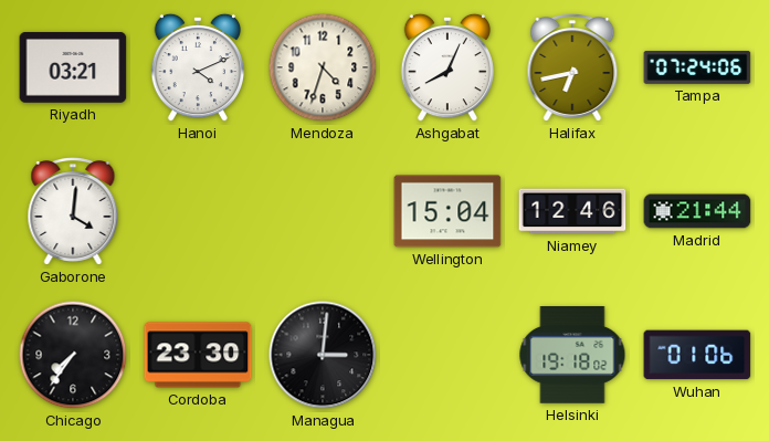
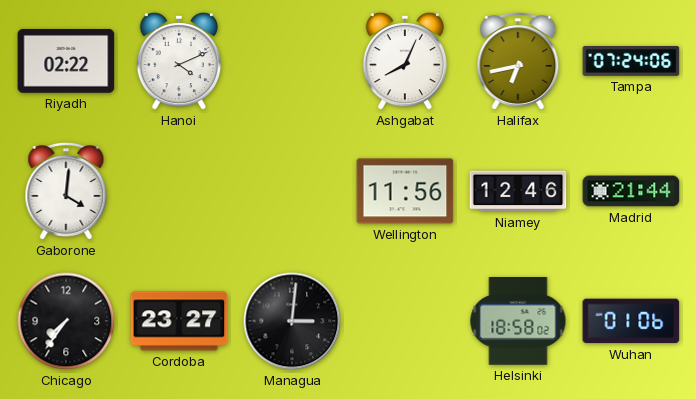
Riyadh: 03:21 -> 02:22 (66, 61)
Mendoza: 4:33 -> none (323, 67)
Wellington: 15:04 -> 11:56 (405, 191)
Cordoba: 23:30 -> 23:27 (179, 321)
Helsinki: 19:18 -> 18:58 (518, 322)
